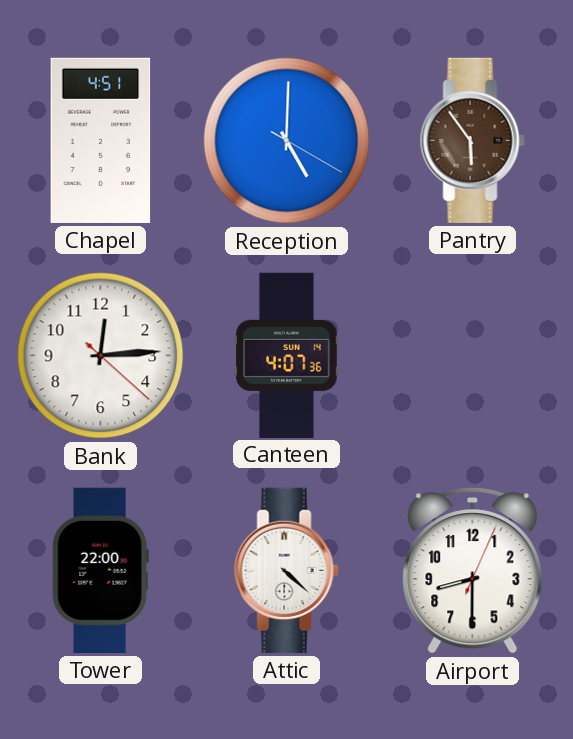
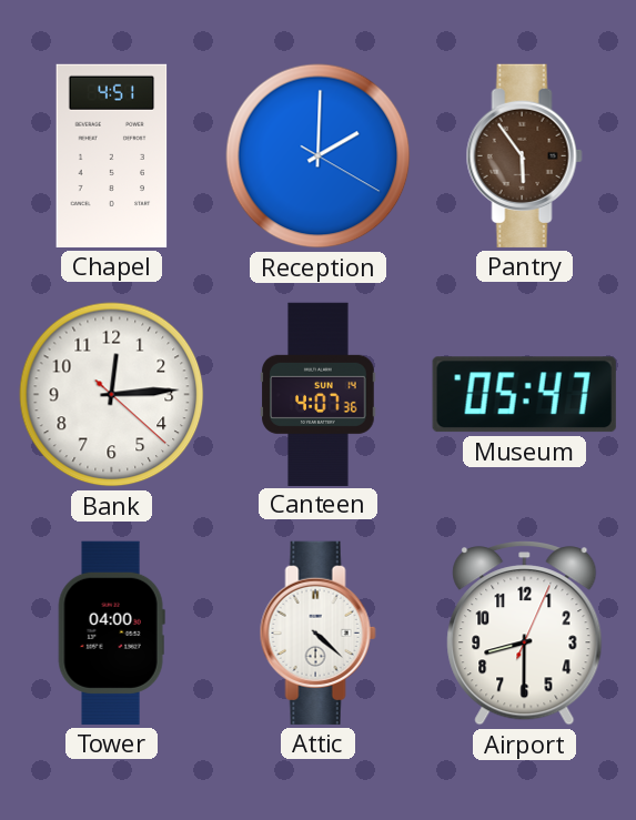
Reception: 5:00 -> 2:00 (319, 156)
Museum: none -> 05:47 (524, 395)
Tower: 22:00 -> 04:00 (111, 632)
